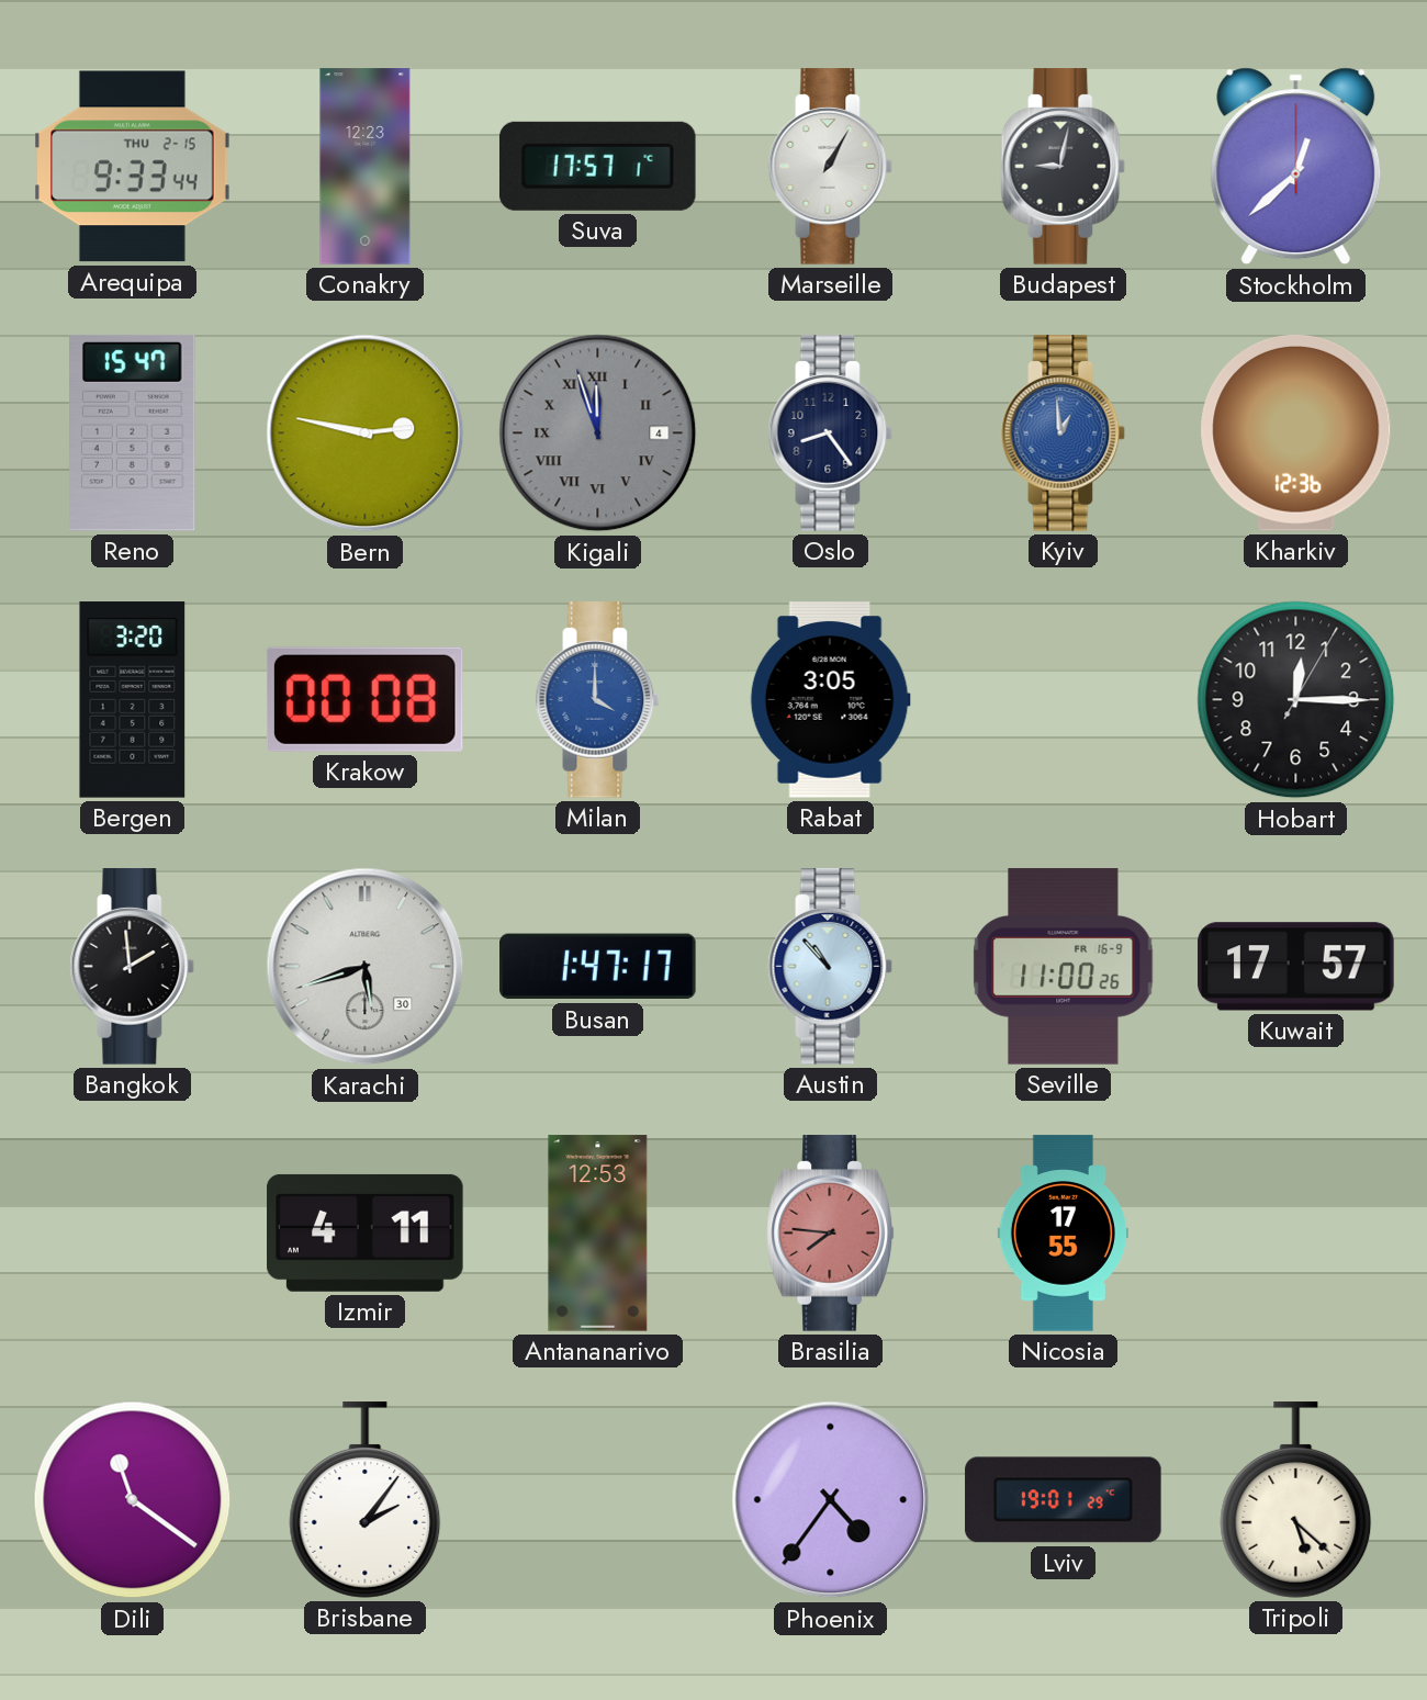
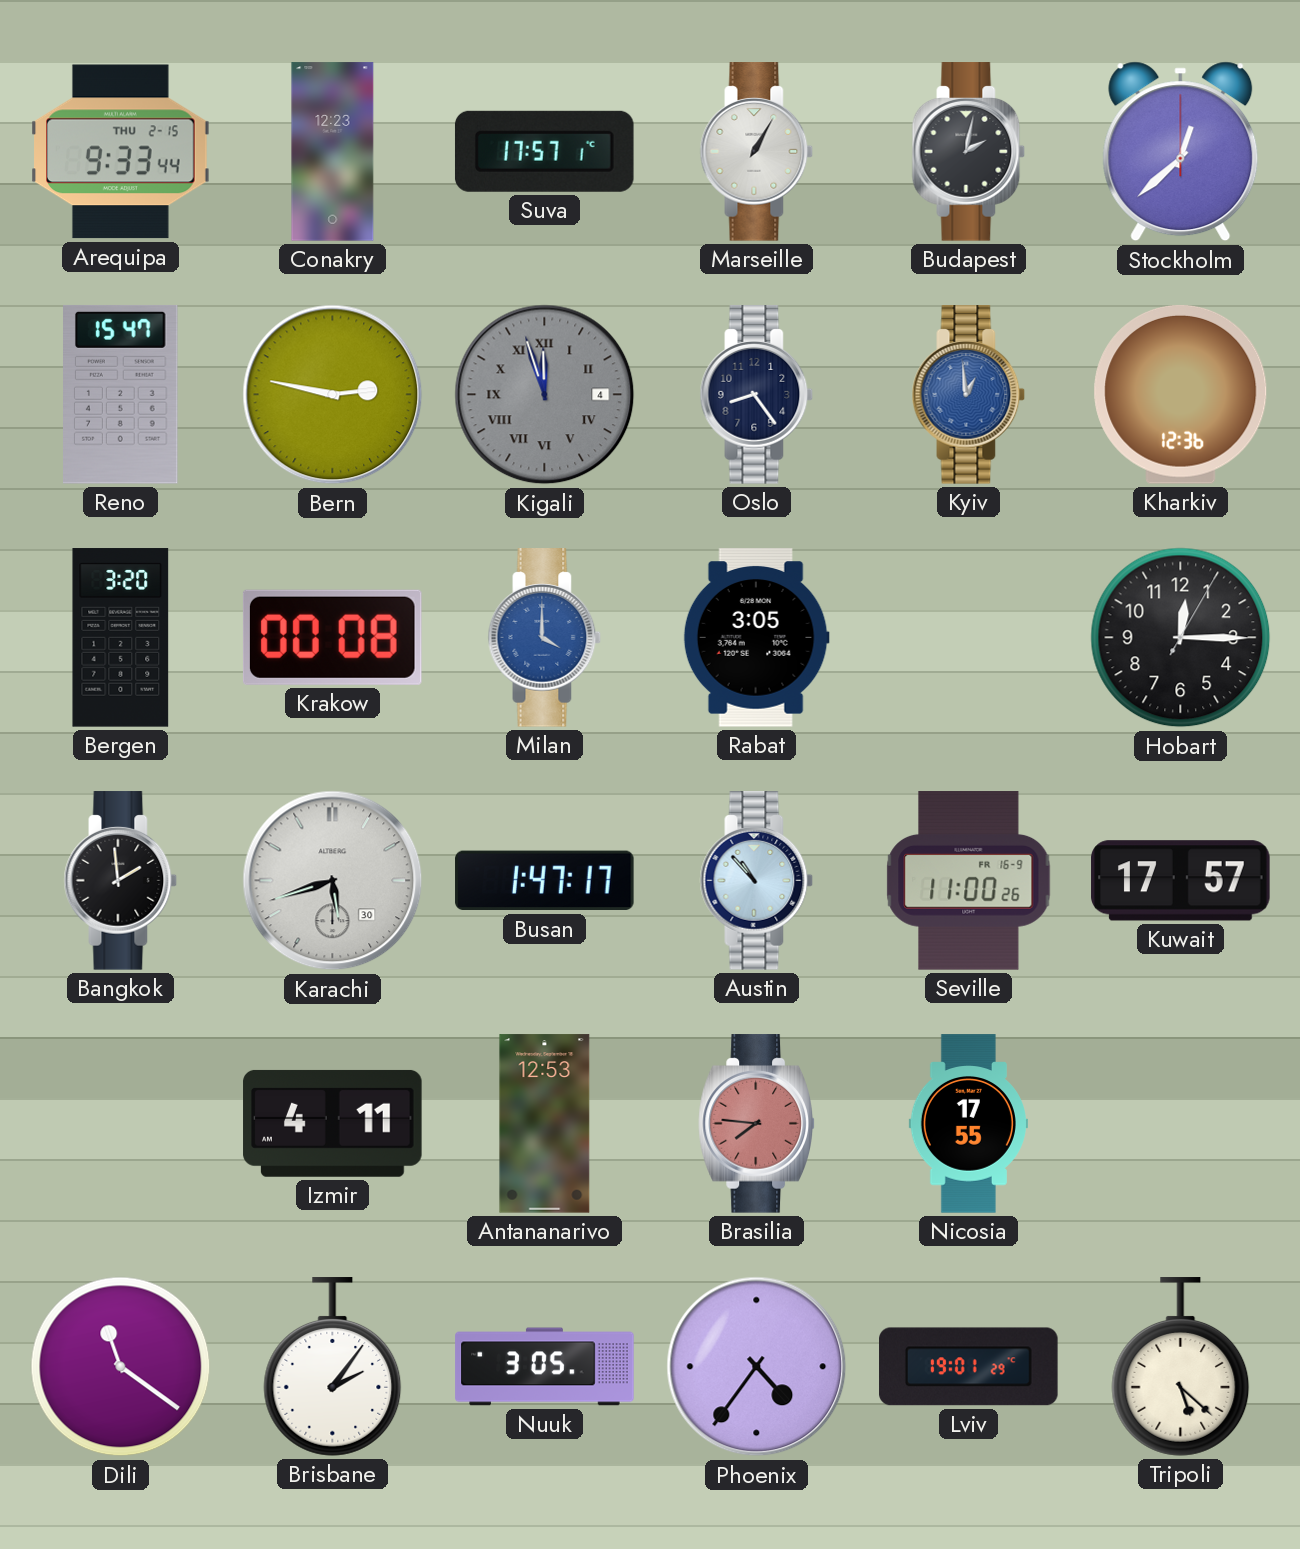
Budapest: 9:02 -> 2:02 (969, 152)
Nuuk: none -> 3:05 (545, 1367)
